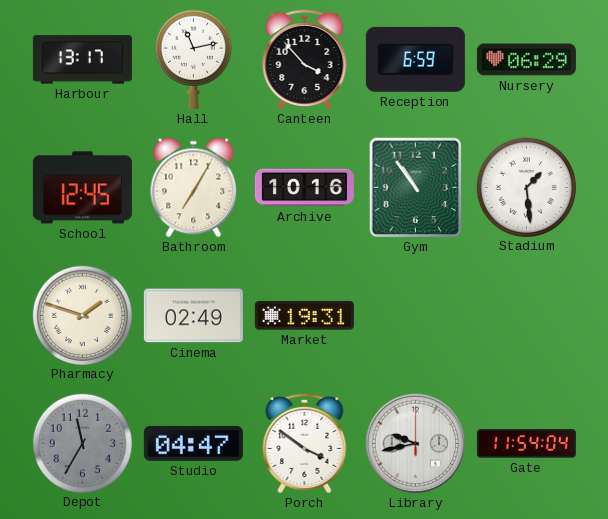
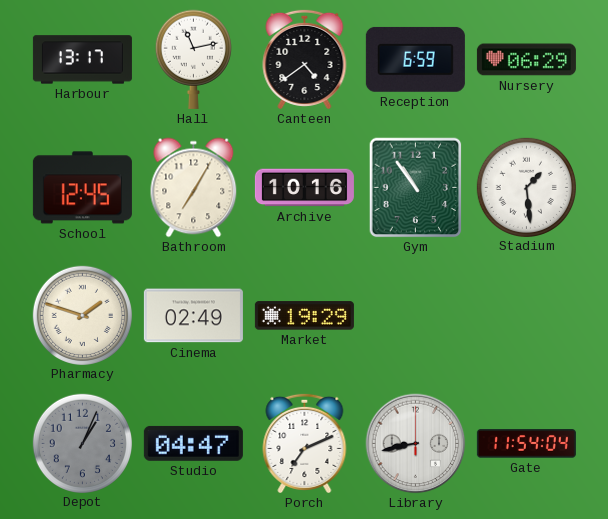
Canteen: 3:53 -> 4:39 (305, 59)
Market: 19:31 -> 19:29 (304, 316)
Depot: 11:35 -> 1:04 (82, 443)
Porch: 3:51 -> 7:11 (305, 443)
Library: 9:43 -> 8:43 (416, 444)
